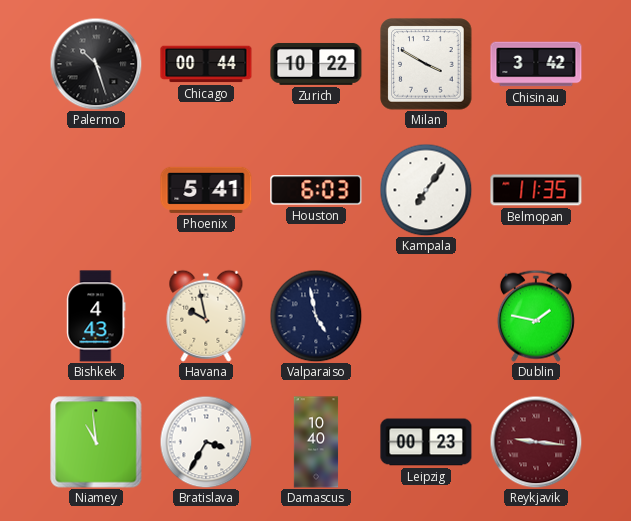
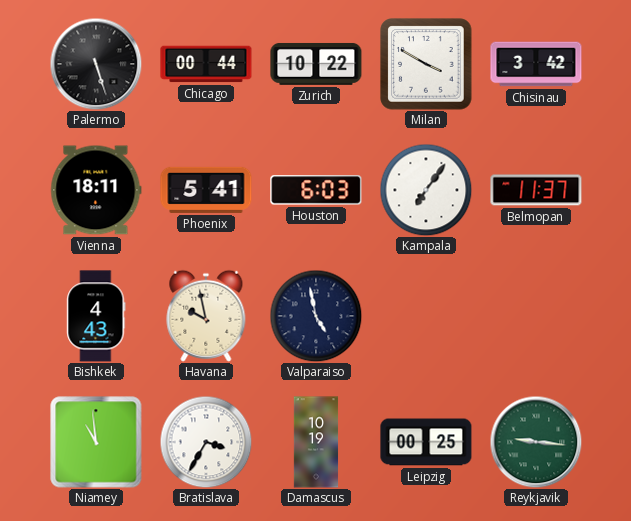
Palermo: 10:27 -> 5:27 (96, 64)
Vienna: none -> 18:11 (96, 190)
Belmopan: 11:35 -> 11:37 (536, 190)
Dublin: 1:47 -> none (536, 316)
Damascus: 10:40 -> 10:19 (316, 442)
Leipzig: 00:23 -> 00:25 (426, 442)
Reykjavik dial: burgundy -> green (536, 442)
